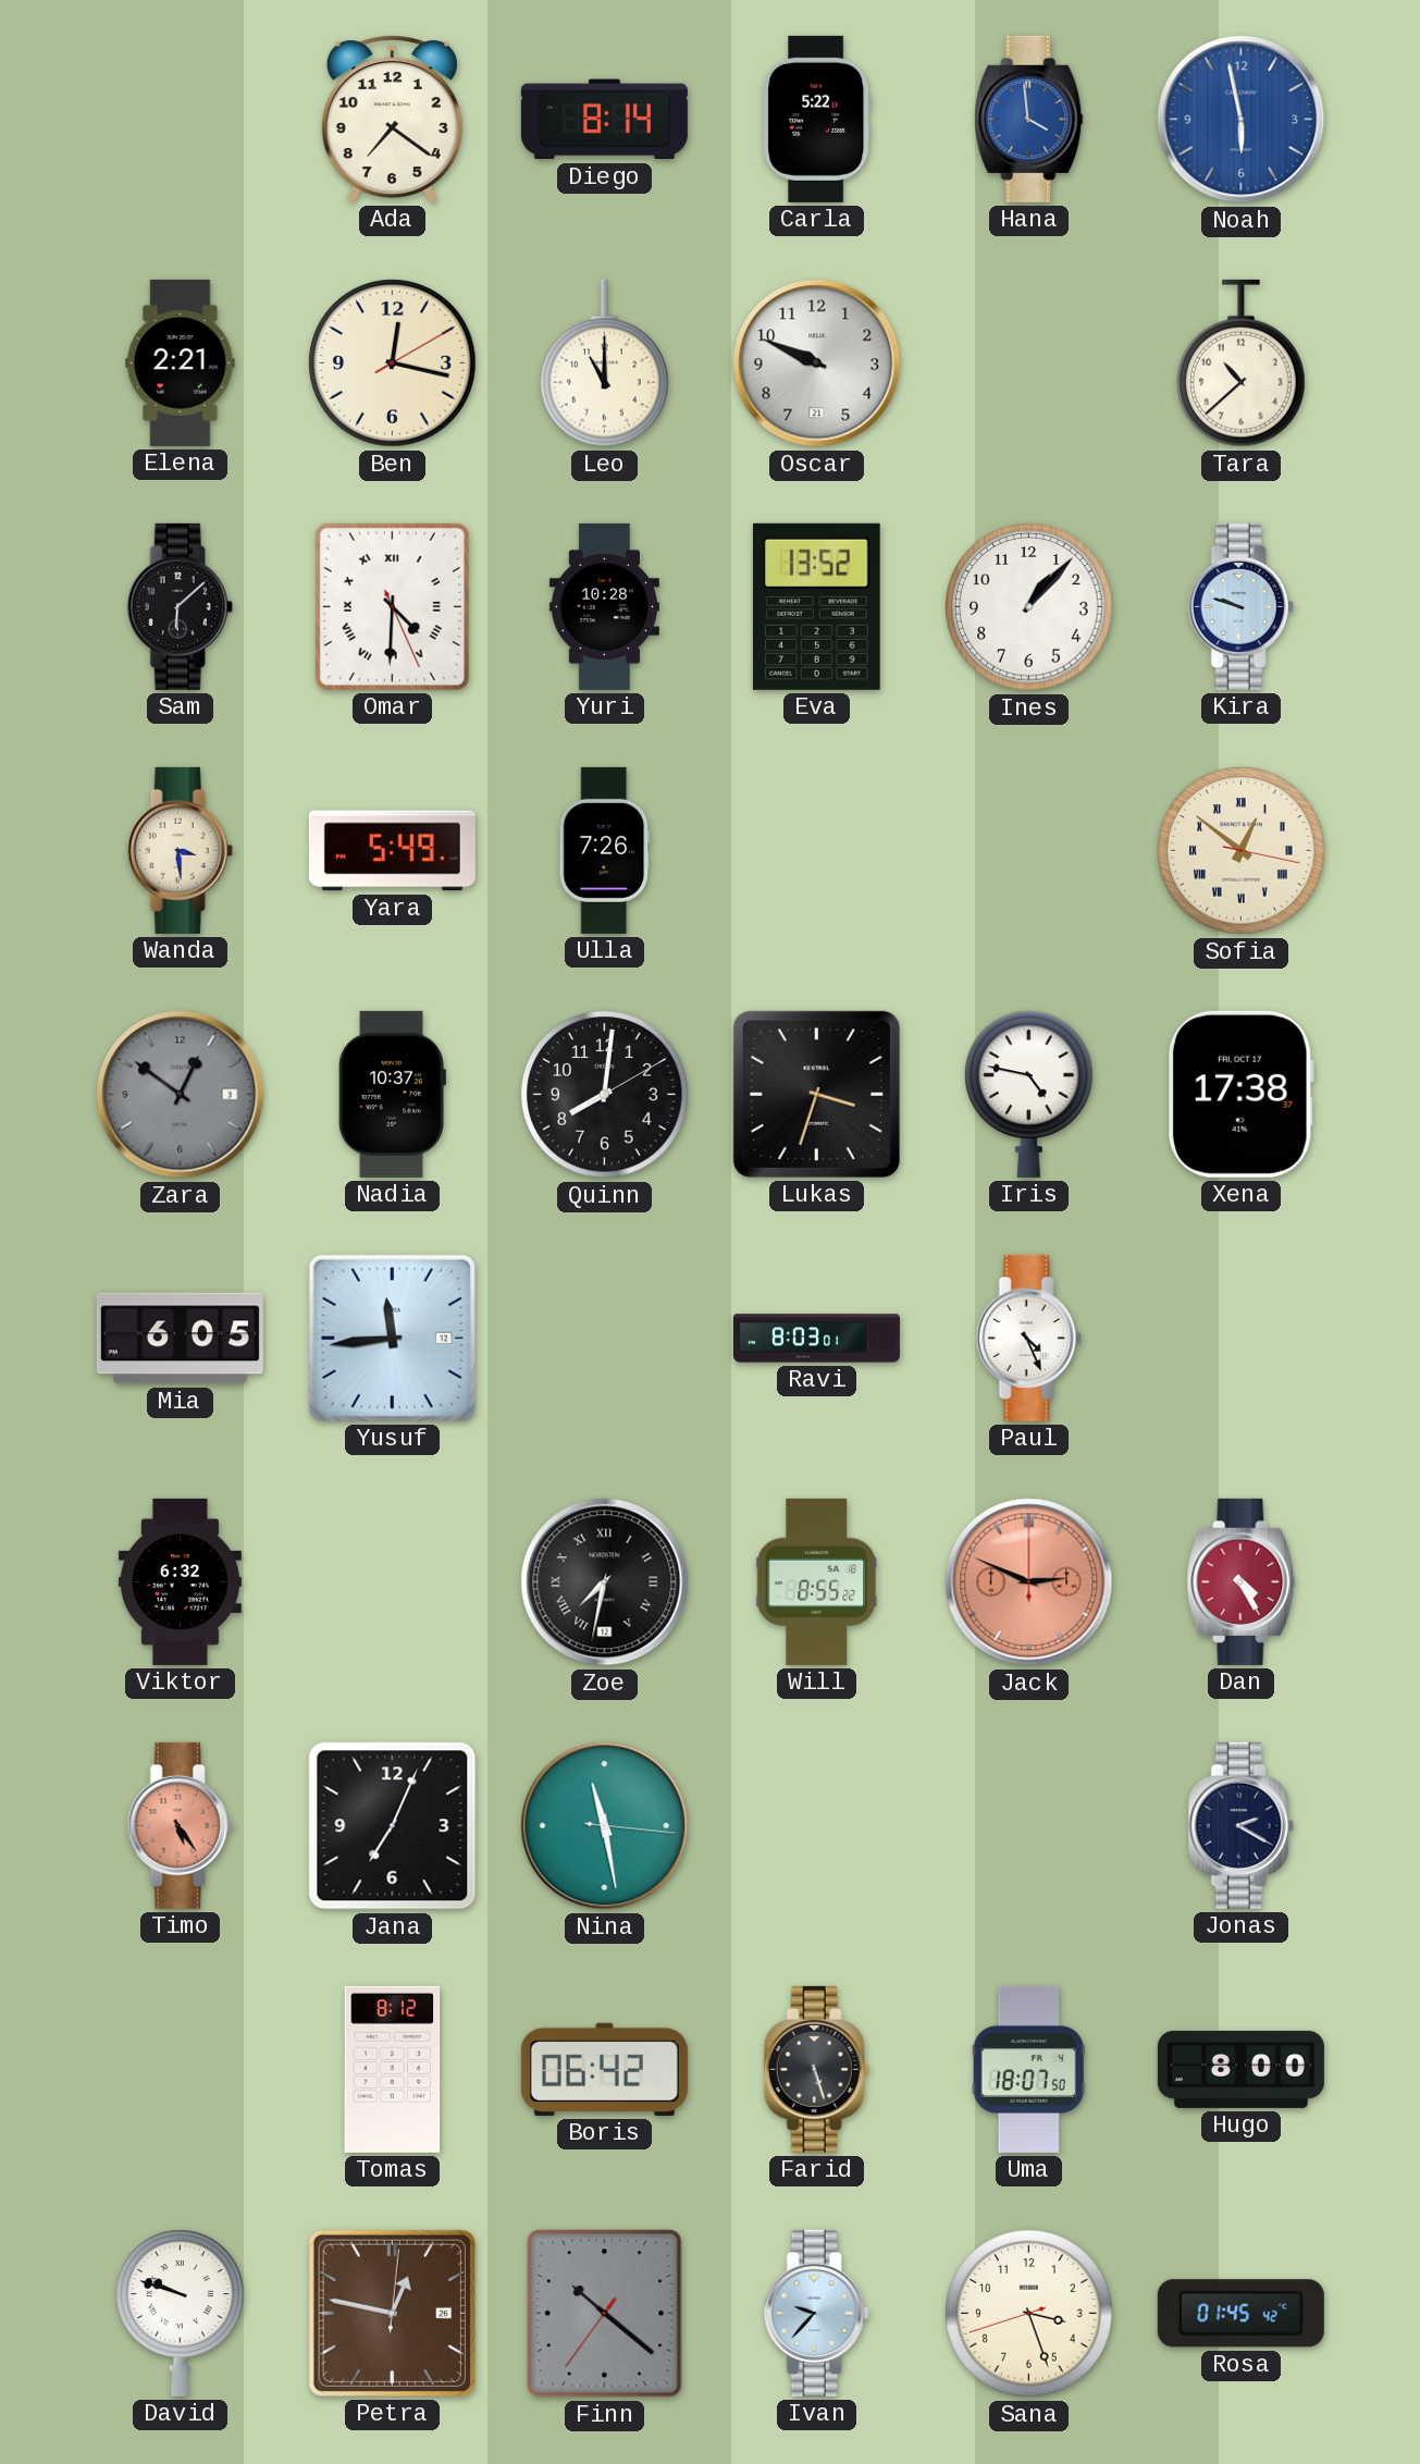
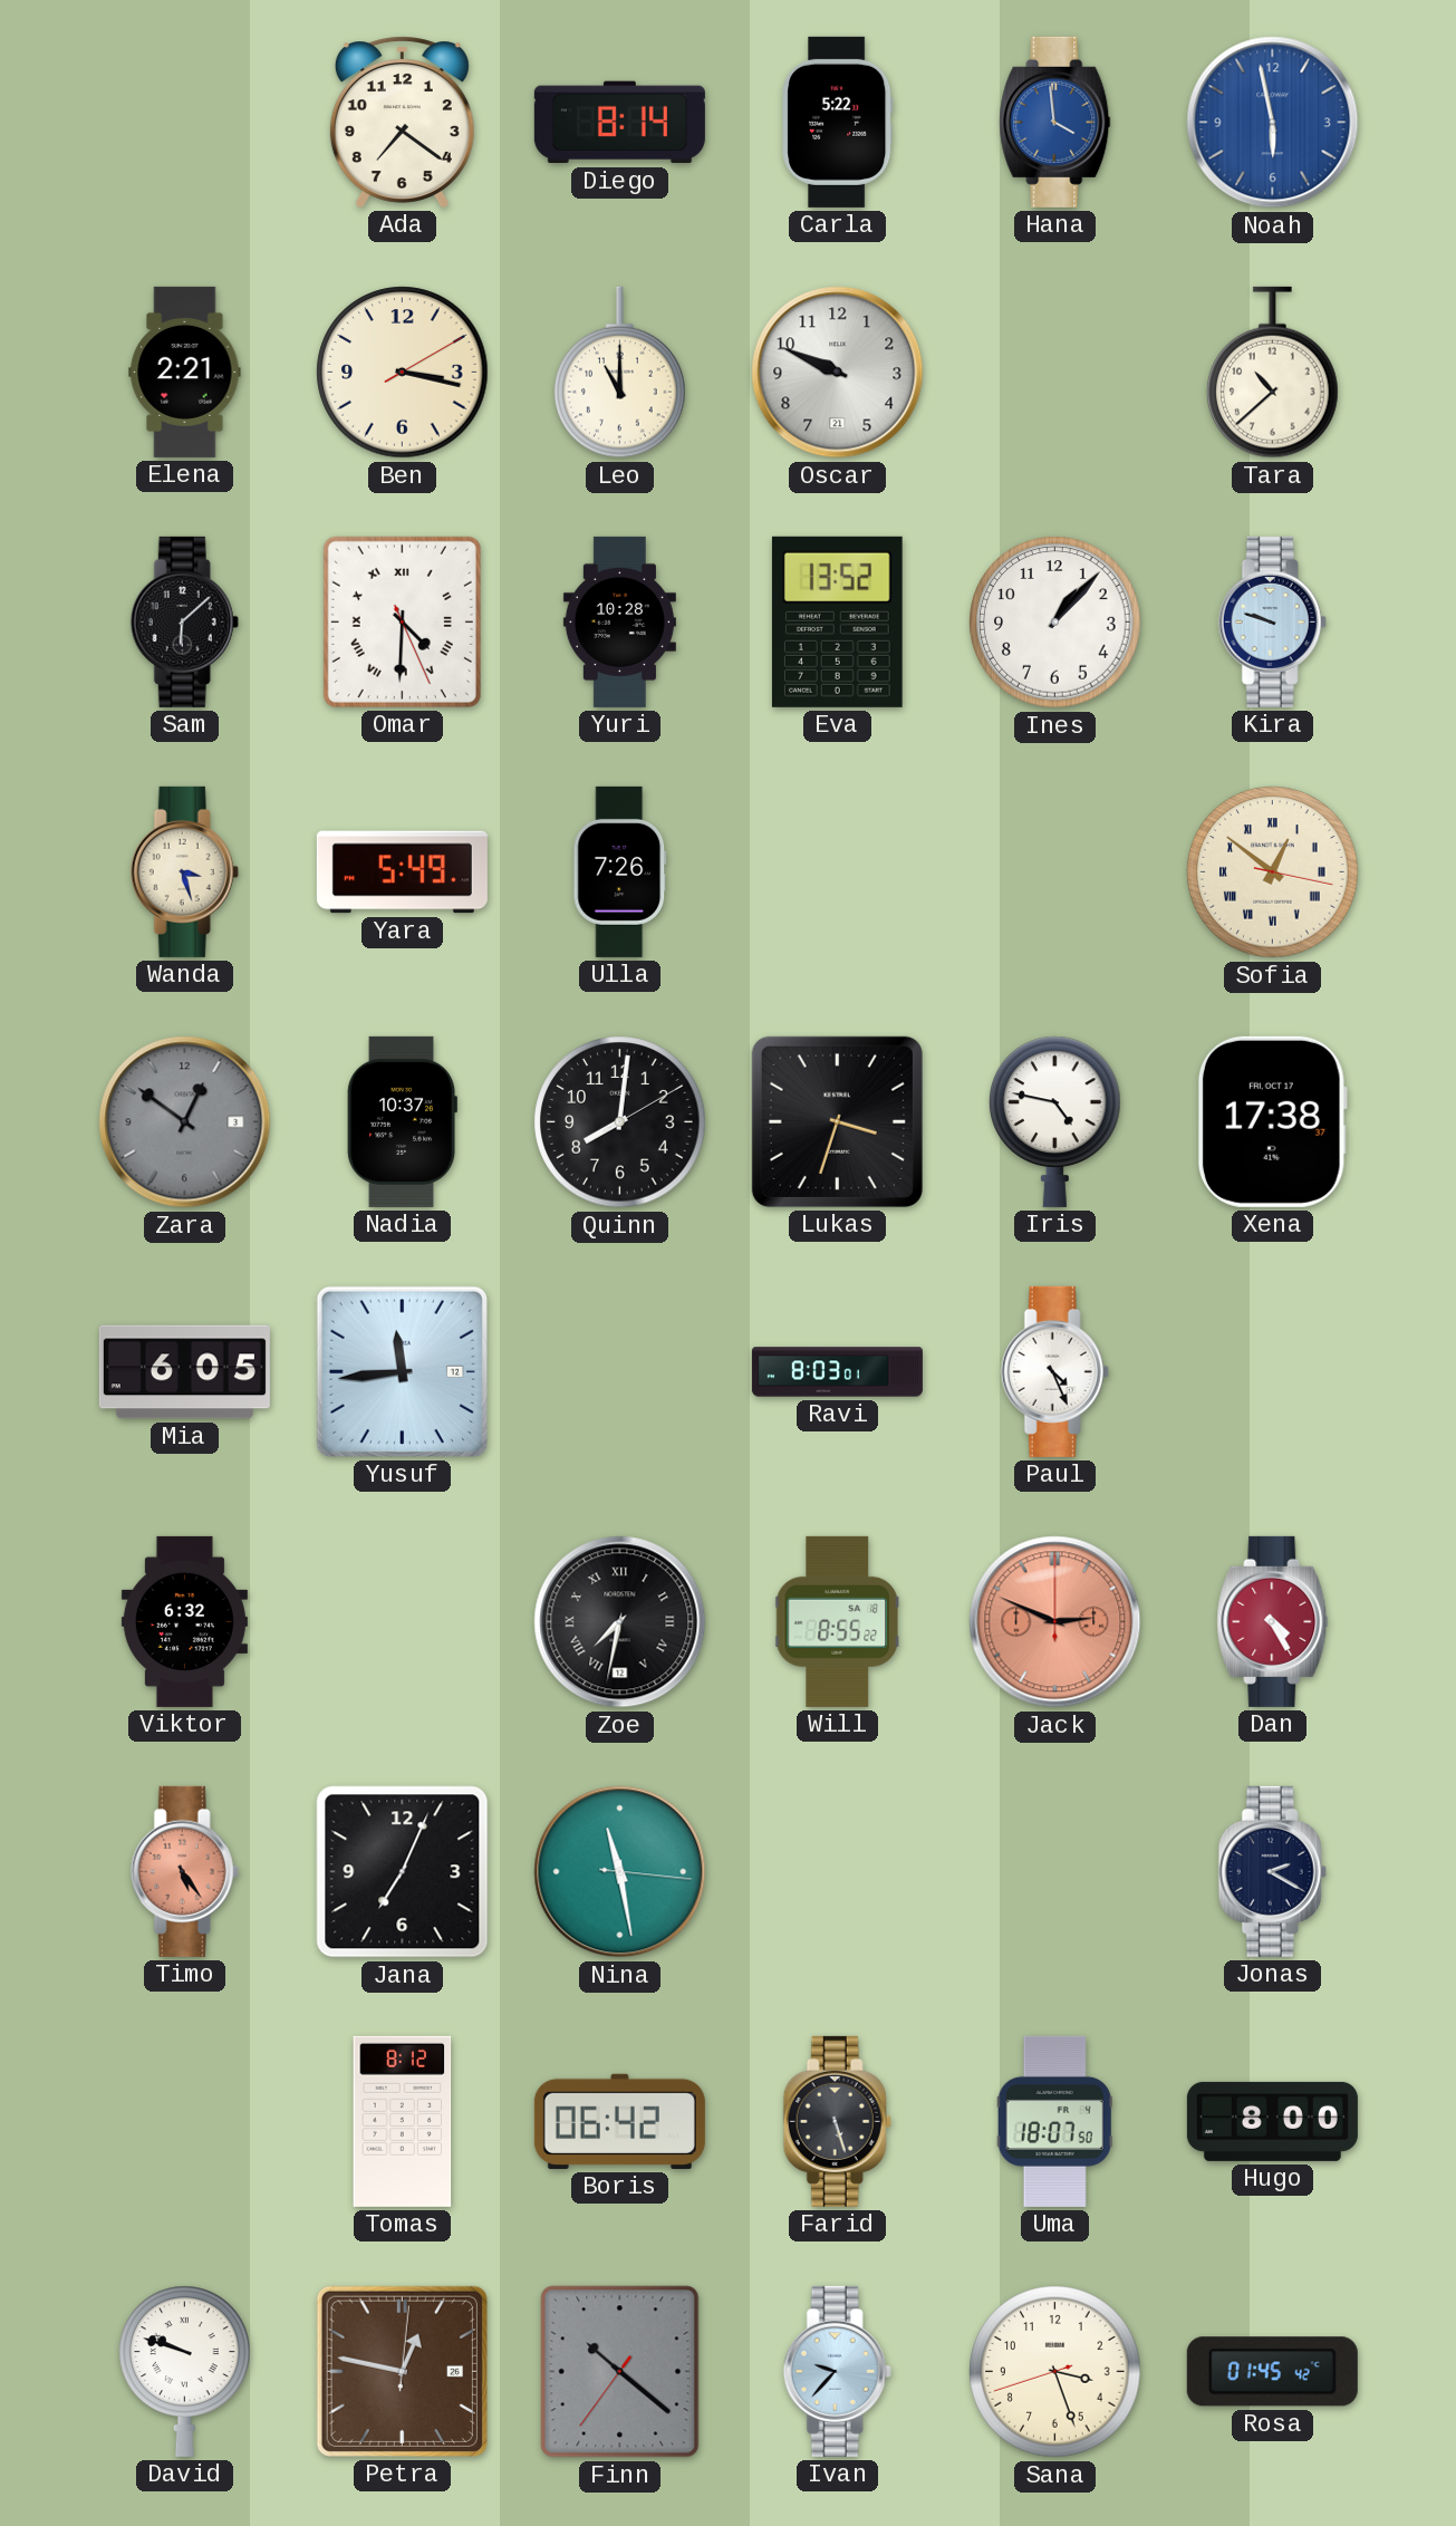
Ben: 12:17 -> 3:17 (403, 373)
Wanda: 3:29 -> 3:27 (184, 871)
